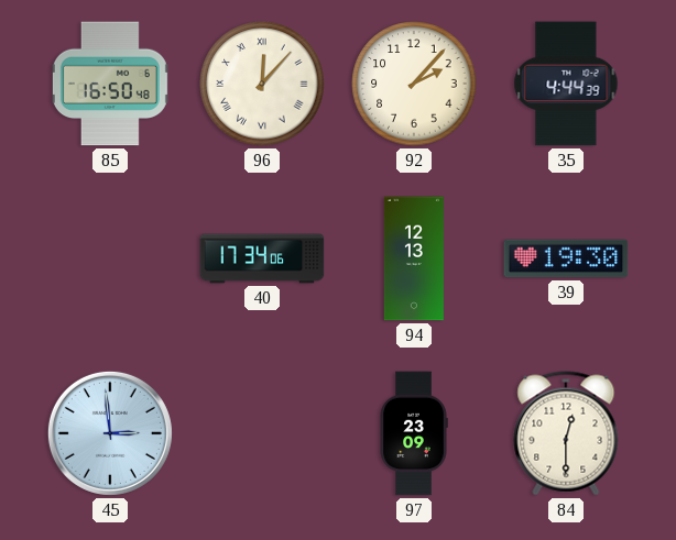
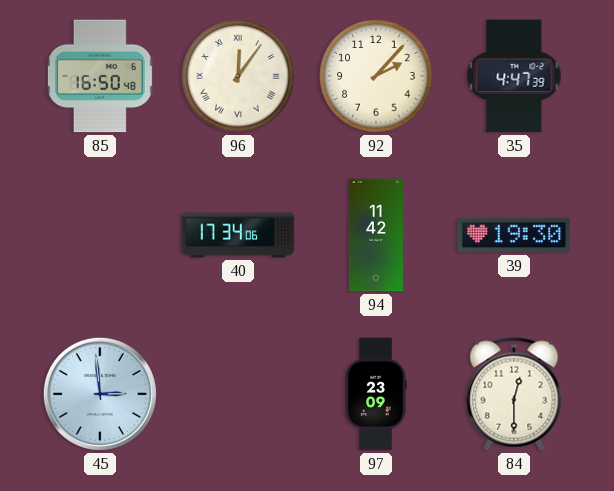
96: 12:07 -> 12:06 (238, 76)
35: 4:44 -> 4:47 (514, 76)
94: 12:13 -> 11:42 (376, 235)
